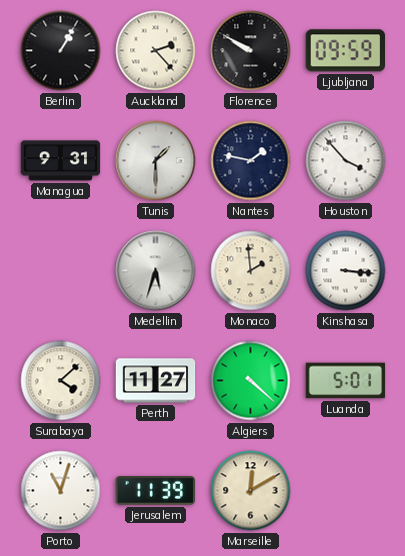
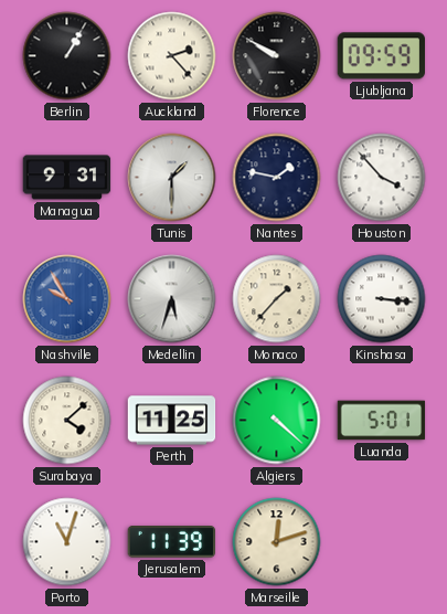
Nashville: none -> 9:55 (67, 299)
Monaco: 1:59 -> 1:37 (277, 299)
Perth: 11:27 -> 11:25 (172, 421)
Marseille: 12:10 -> 12:12 (277, 542)
